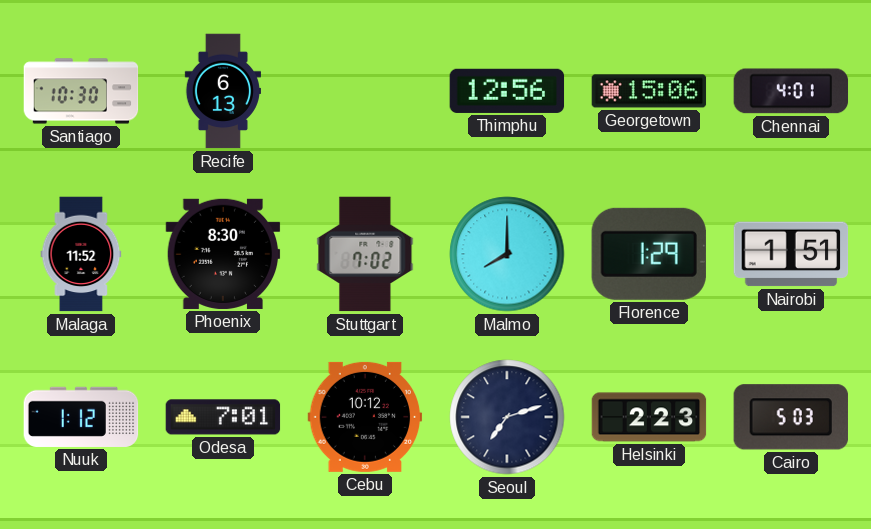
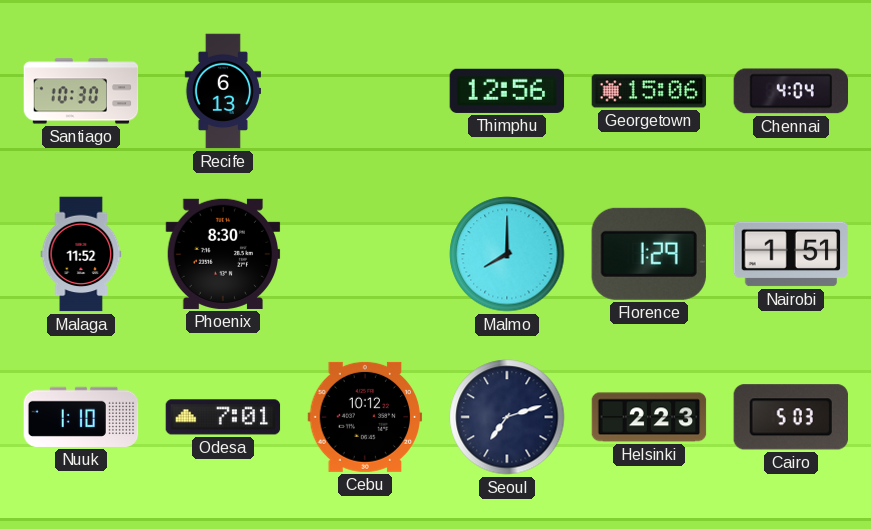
Chennai: 4:01 -> 4:04 (791, 91)
Stuttgart: 7:02 -> none (365, 254)
Nuuk: 1:12 -> 1:10 (81, 417)
